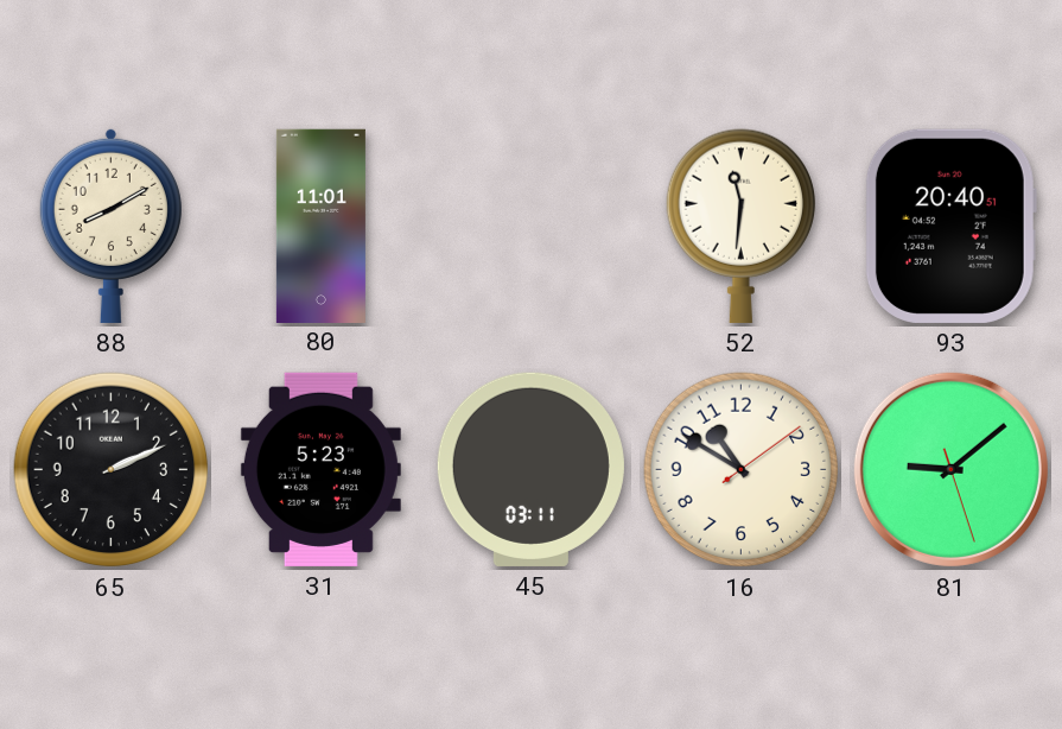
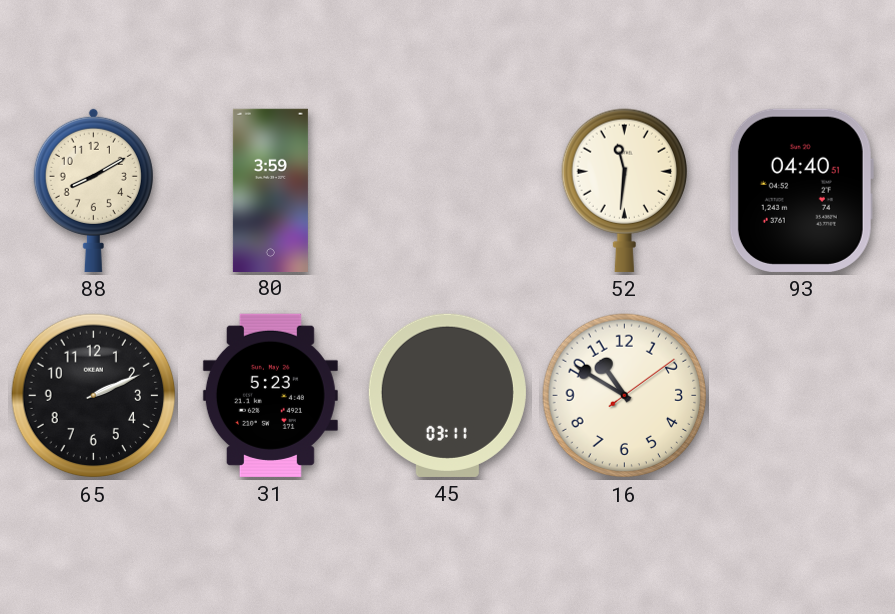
80: 11:01 -> 3:59 (270, 190)
93: 20:40 -> 04:40 (801, 190)
81: 9:08 -> none (950, 469)
